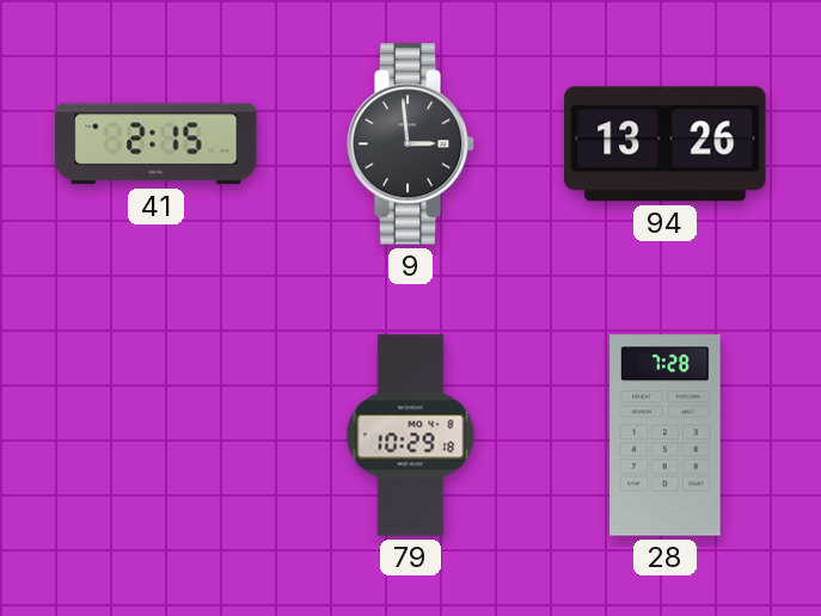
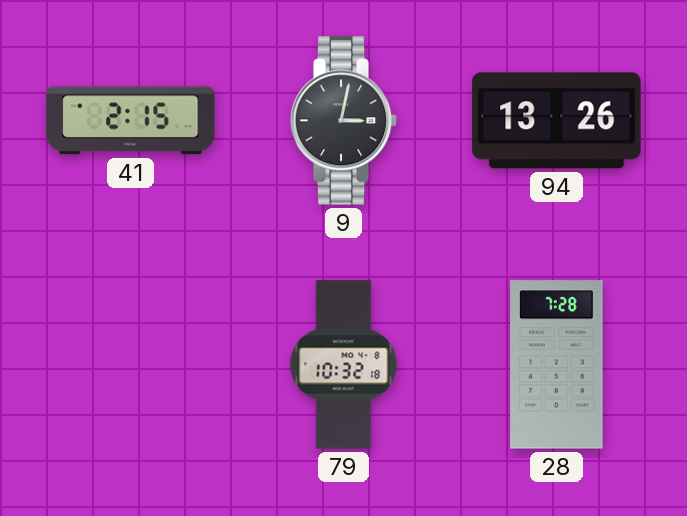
9: 2:59 -> 3:02 (344, 121)
79: 10:29 -> 10:32 (344, 365)
